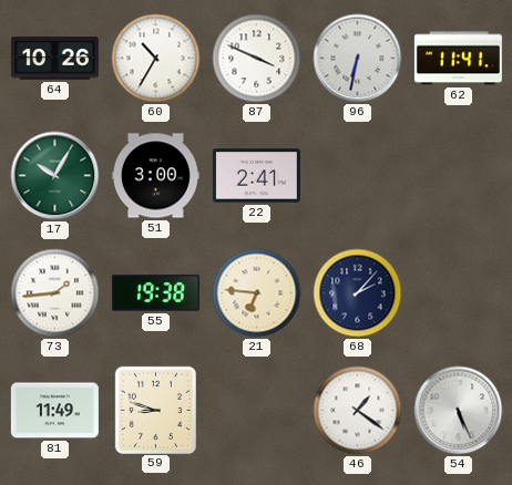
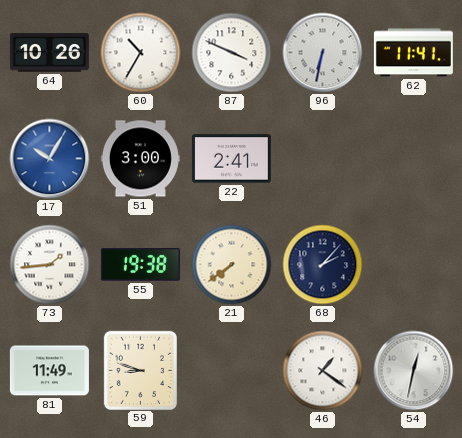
17 dial: green -> blue (50, 159)
21: 6:46 -> 7:39 (232, 265)
54: 5:26 -> 12:32 (414, 371)
